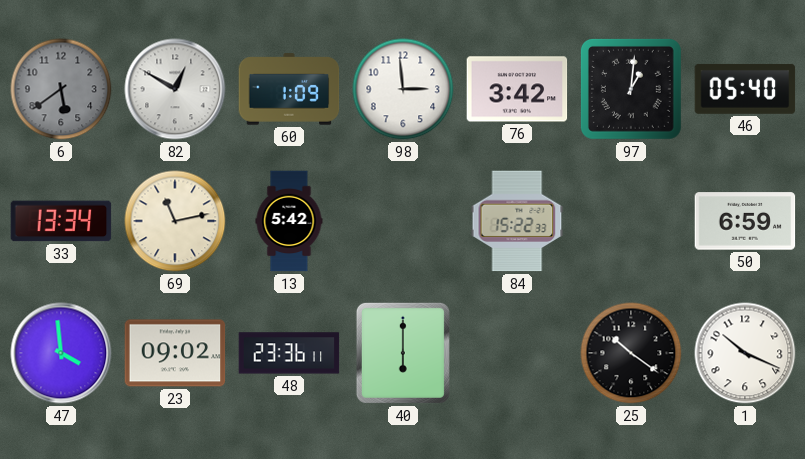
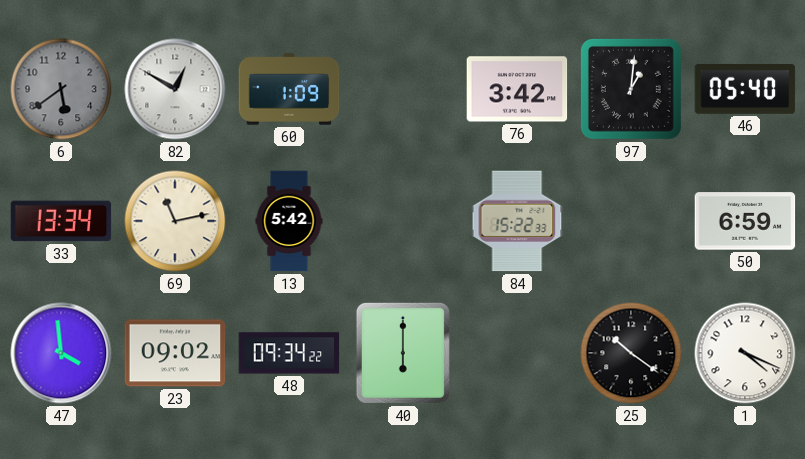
98: 2:59 -> none (403, 89)
48: 23:36 -> 09:34 (289, 353)
1: 10:19 -> 4:19 (745, 353)
